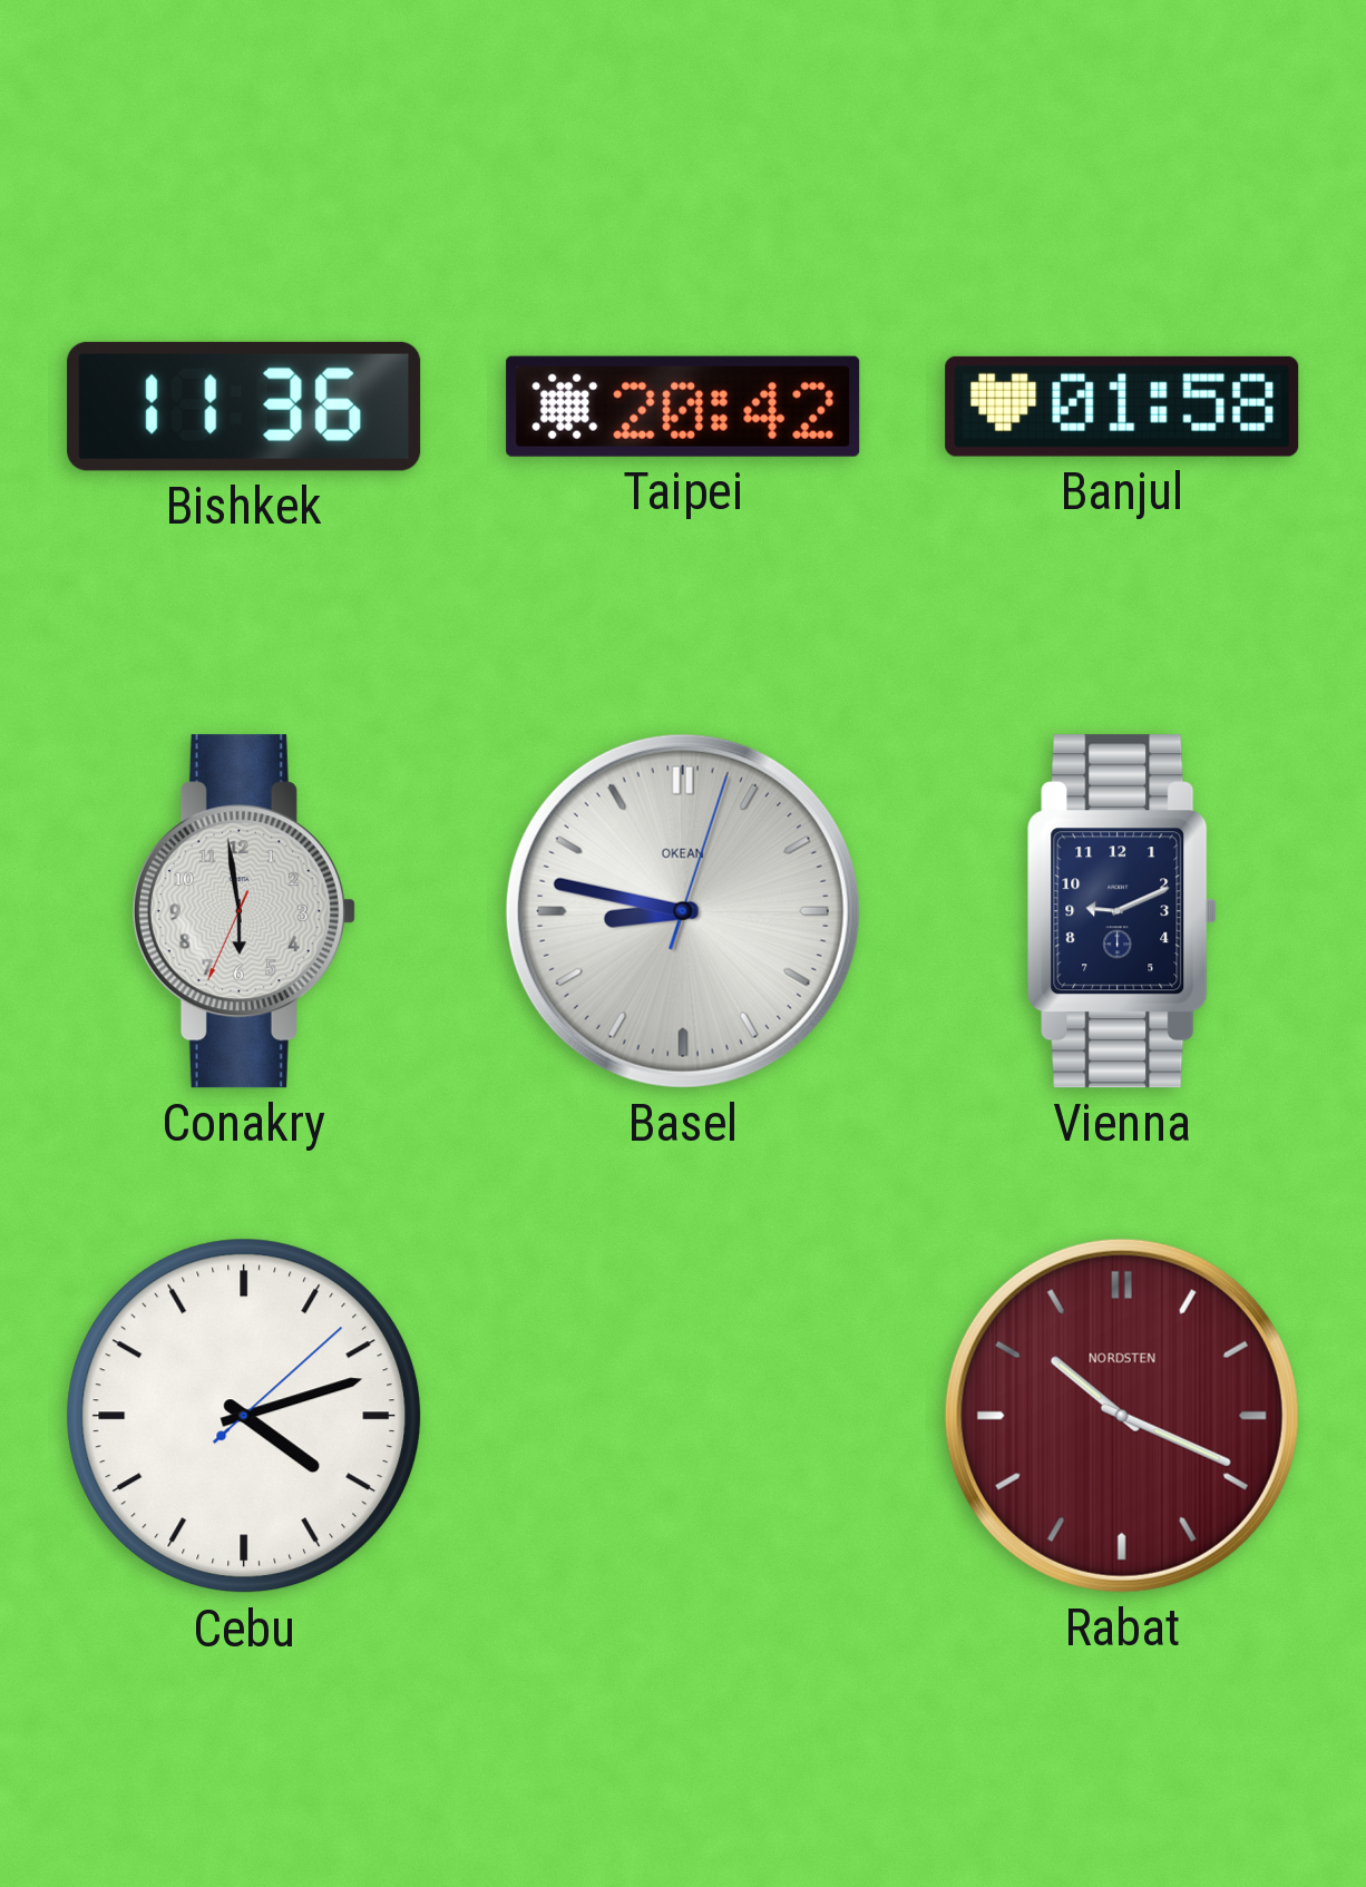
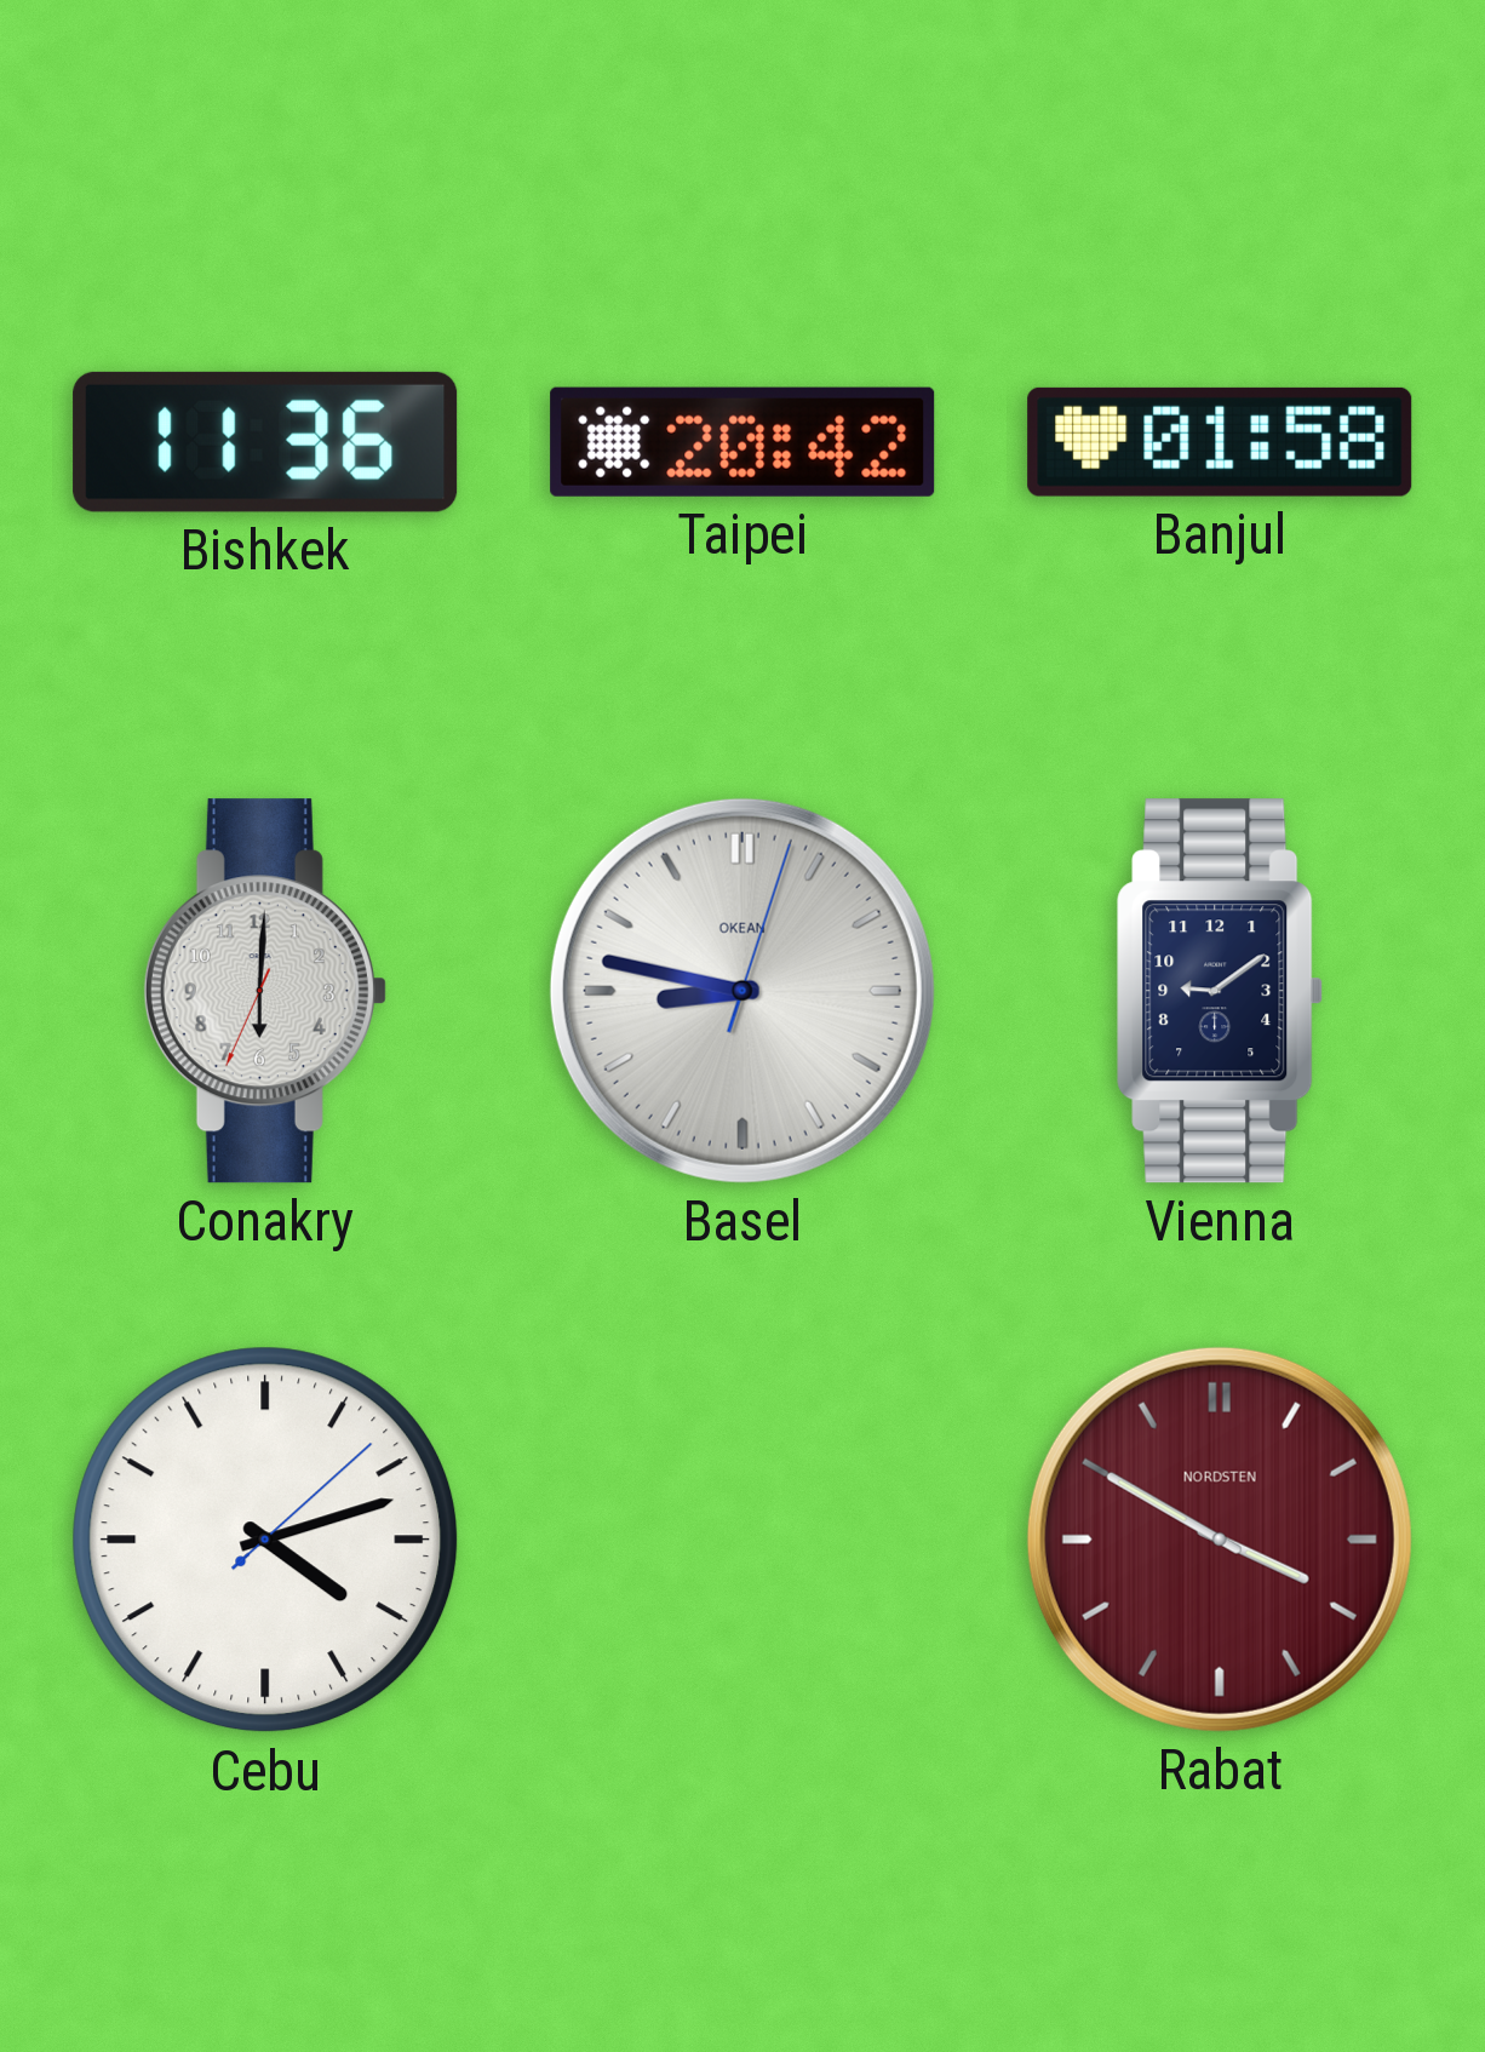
Conakry: 5:58 -> 6:00 (265, 991)
Vienna: 9:11 -> 9:09 (1221, 991)
Rabat: 10:19 -> 3:50 (1220, 1540)
